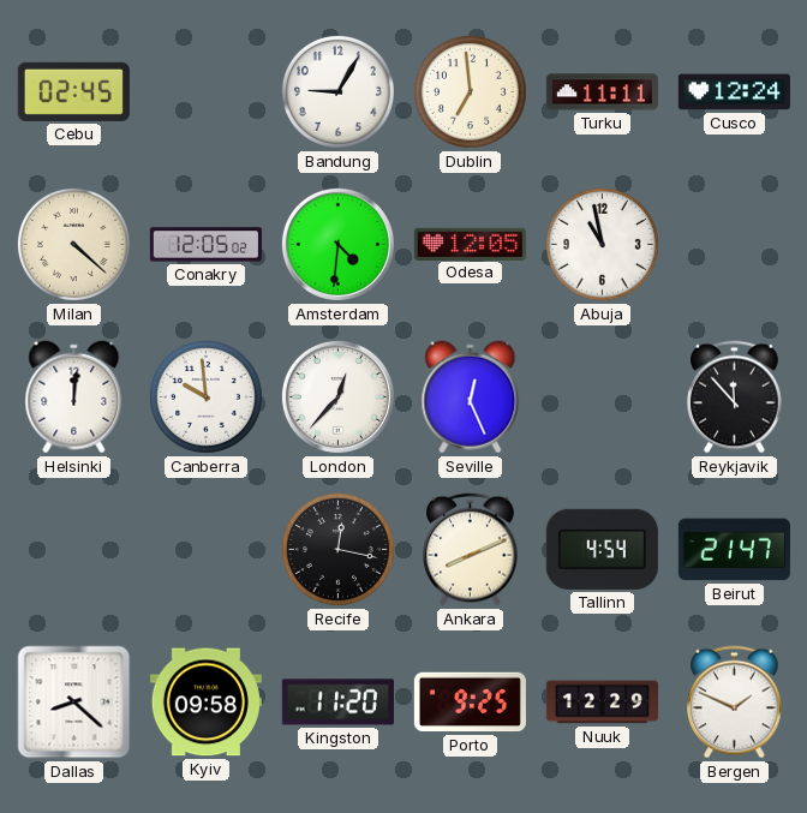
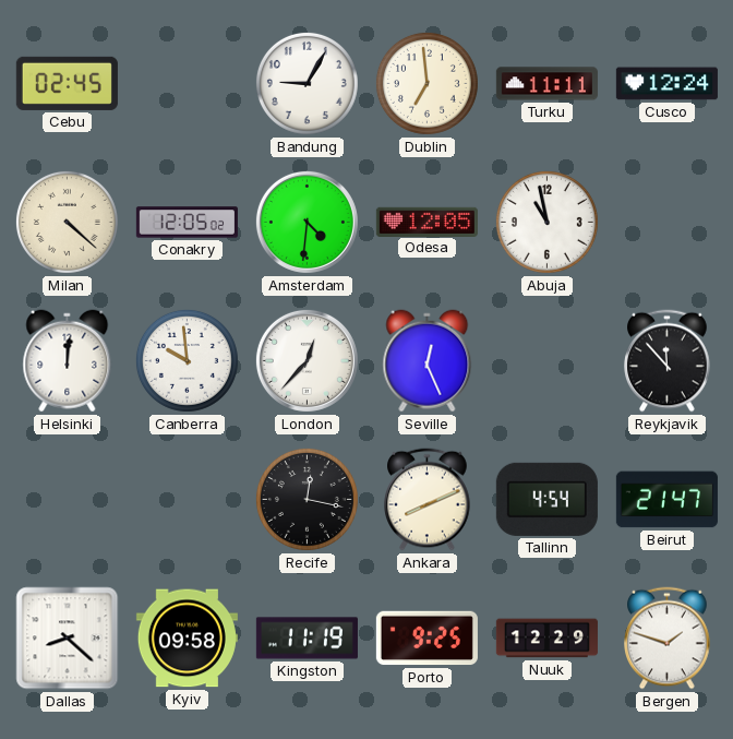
Kingston: 11:20 -> 11:19 (307, 639)
Bergen: 1:49 -> 1:48 (668, 639)
